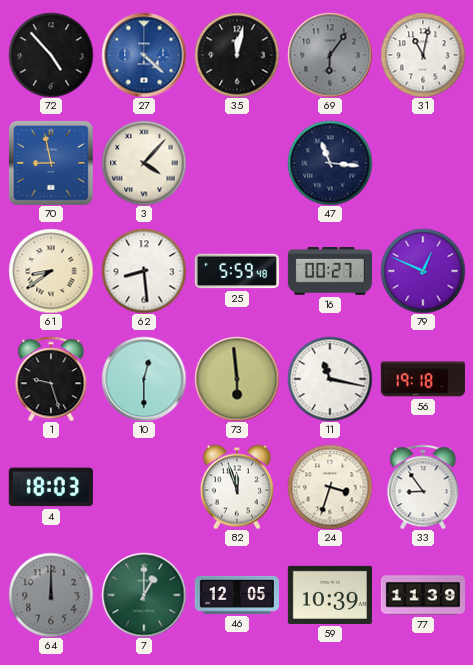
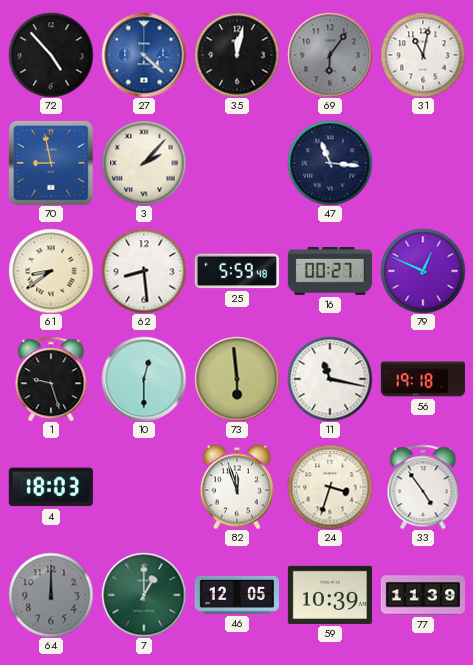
3: 4:07 -> 2:07 (144, 163)
33: 8:54 -> 4:54 (423, 487)
